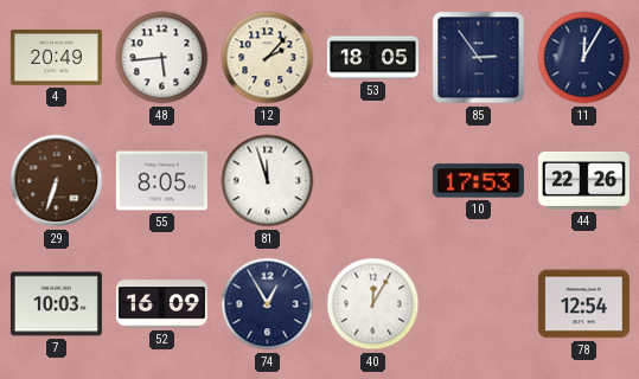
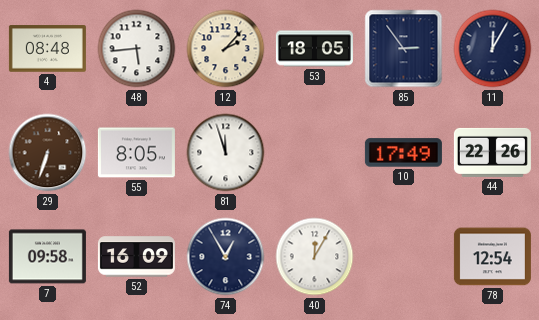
4: 20:49 -> 08:48 (47, 49)
10: 17:53 -> 17:49 (403, 153)
7: 10:03 -> 09:58 (47, 257)
